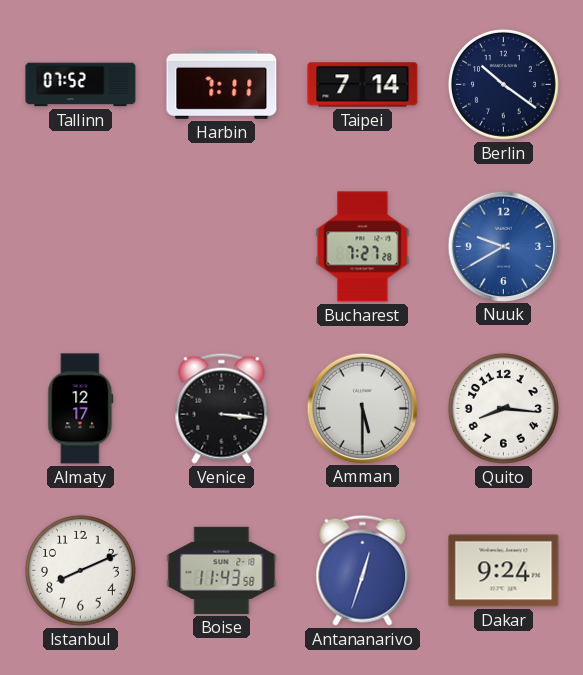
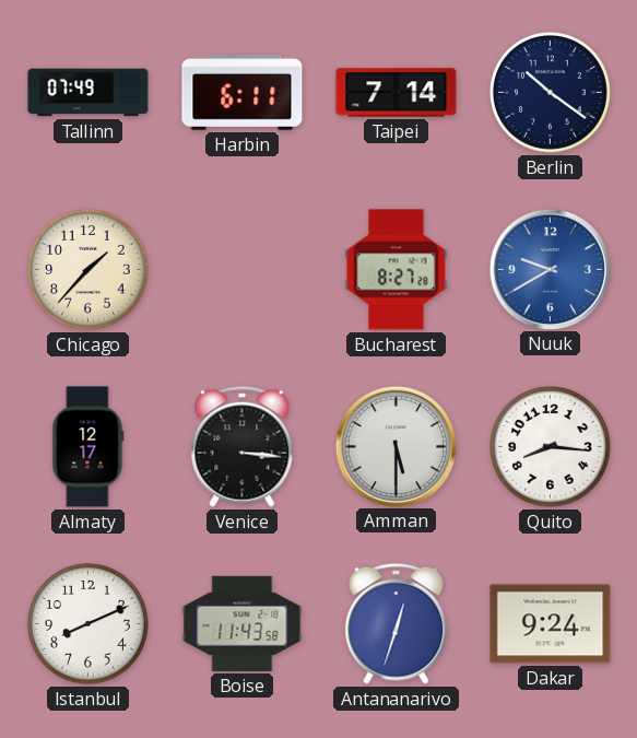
Tallinn: 07:52 -> 07:49 (89, 93)
Harbin: 7:11 -> 6:11 (243, 92)
Chicago: none -> 1:37 (87, 269)
Bucharest: 7:27 -> 8:27 (397, 270)
